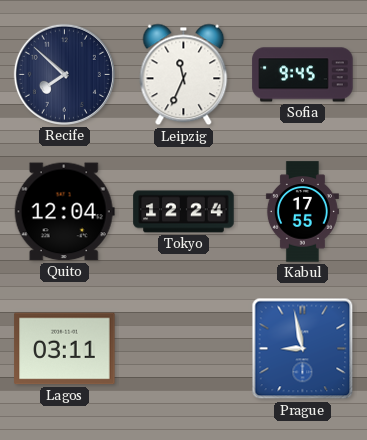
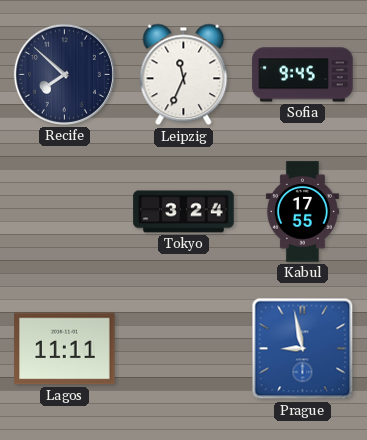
Quito: 12:04 -> none (64, 212)
Tokyo: 12:24 -> 3:24 (184, 212)
Lagos: 03:11 -> 11:11 (65, 349)
